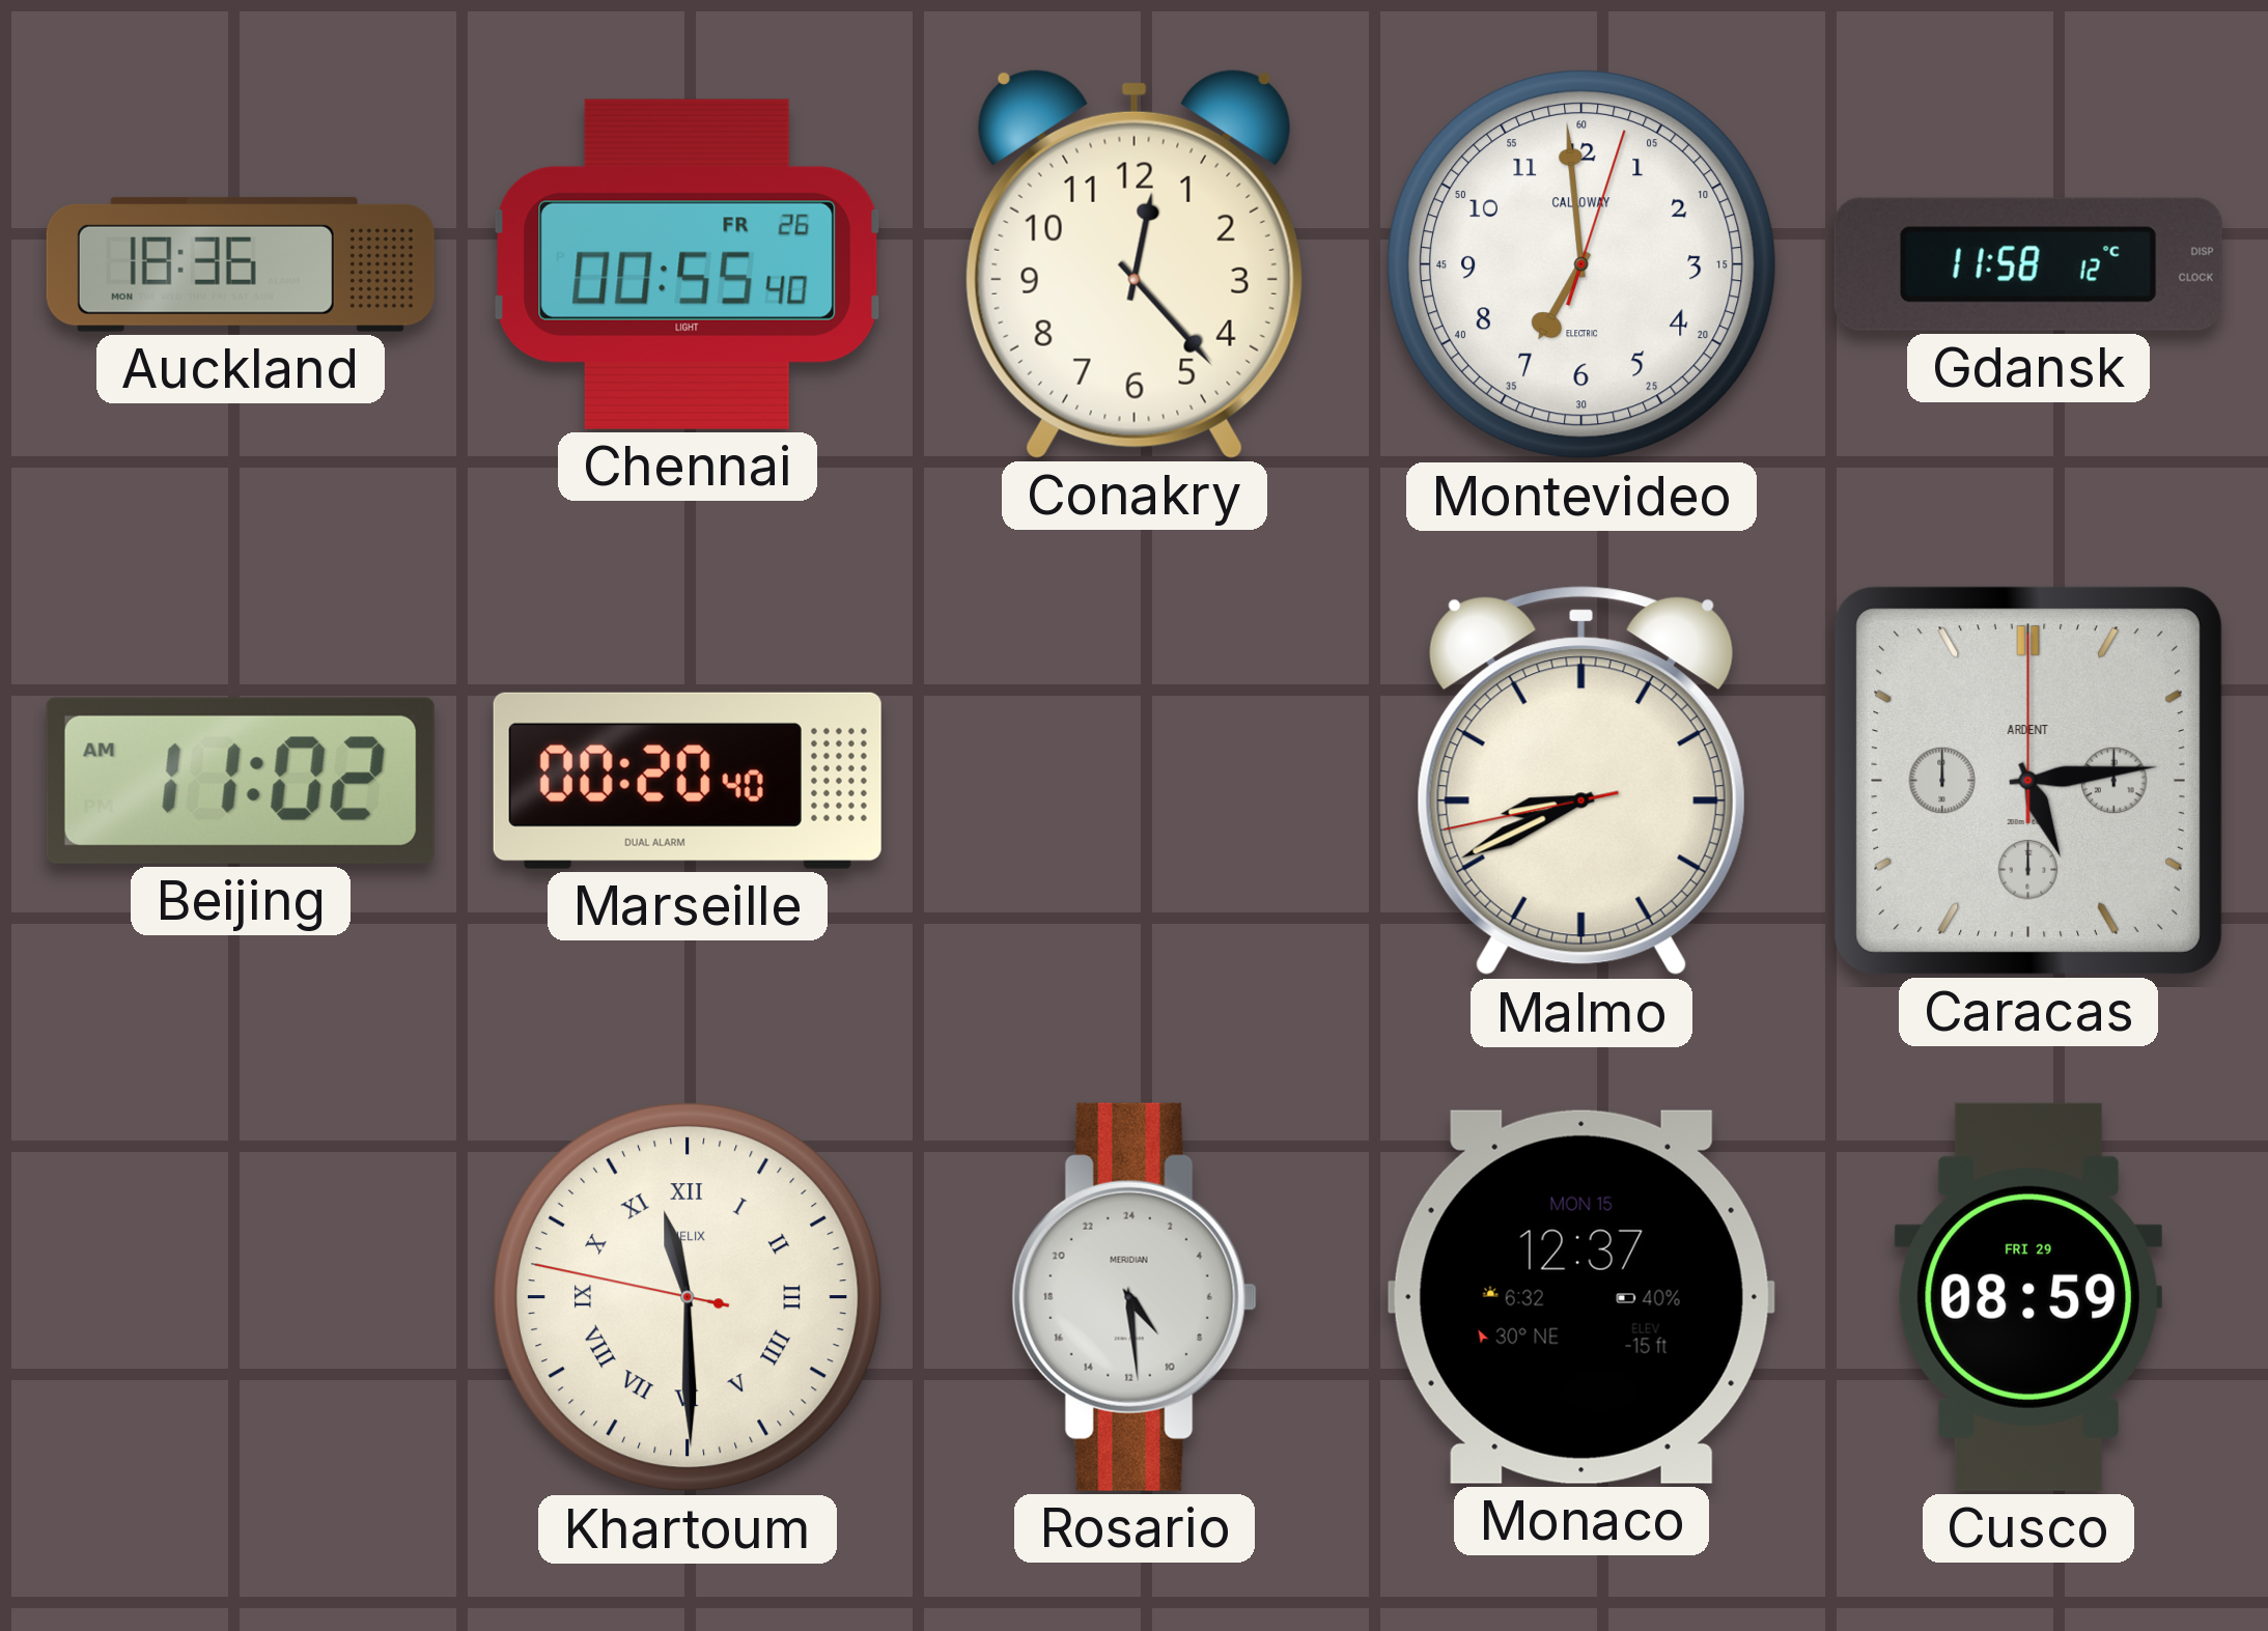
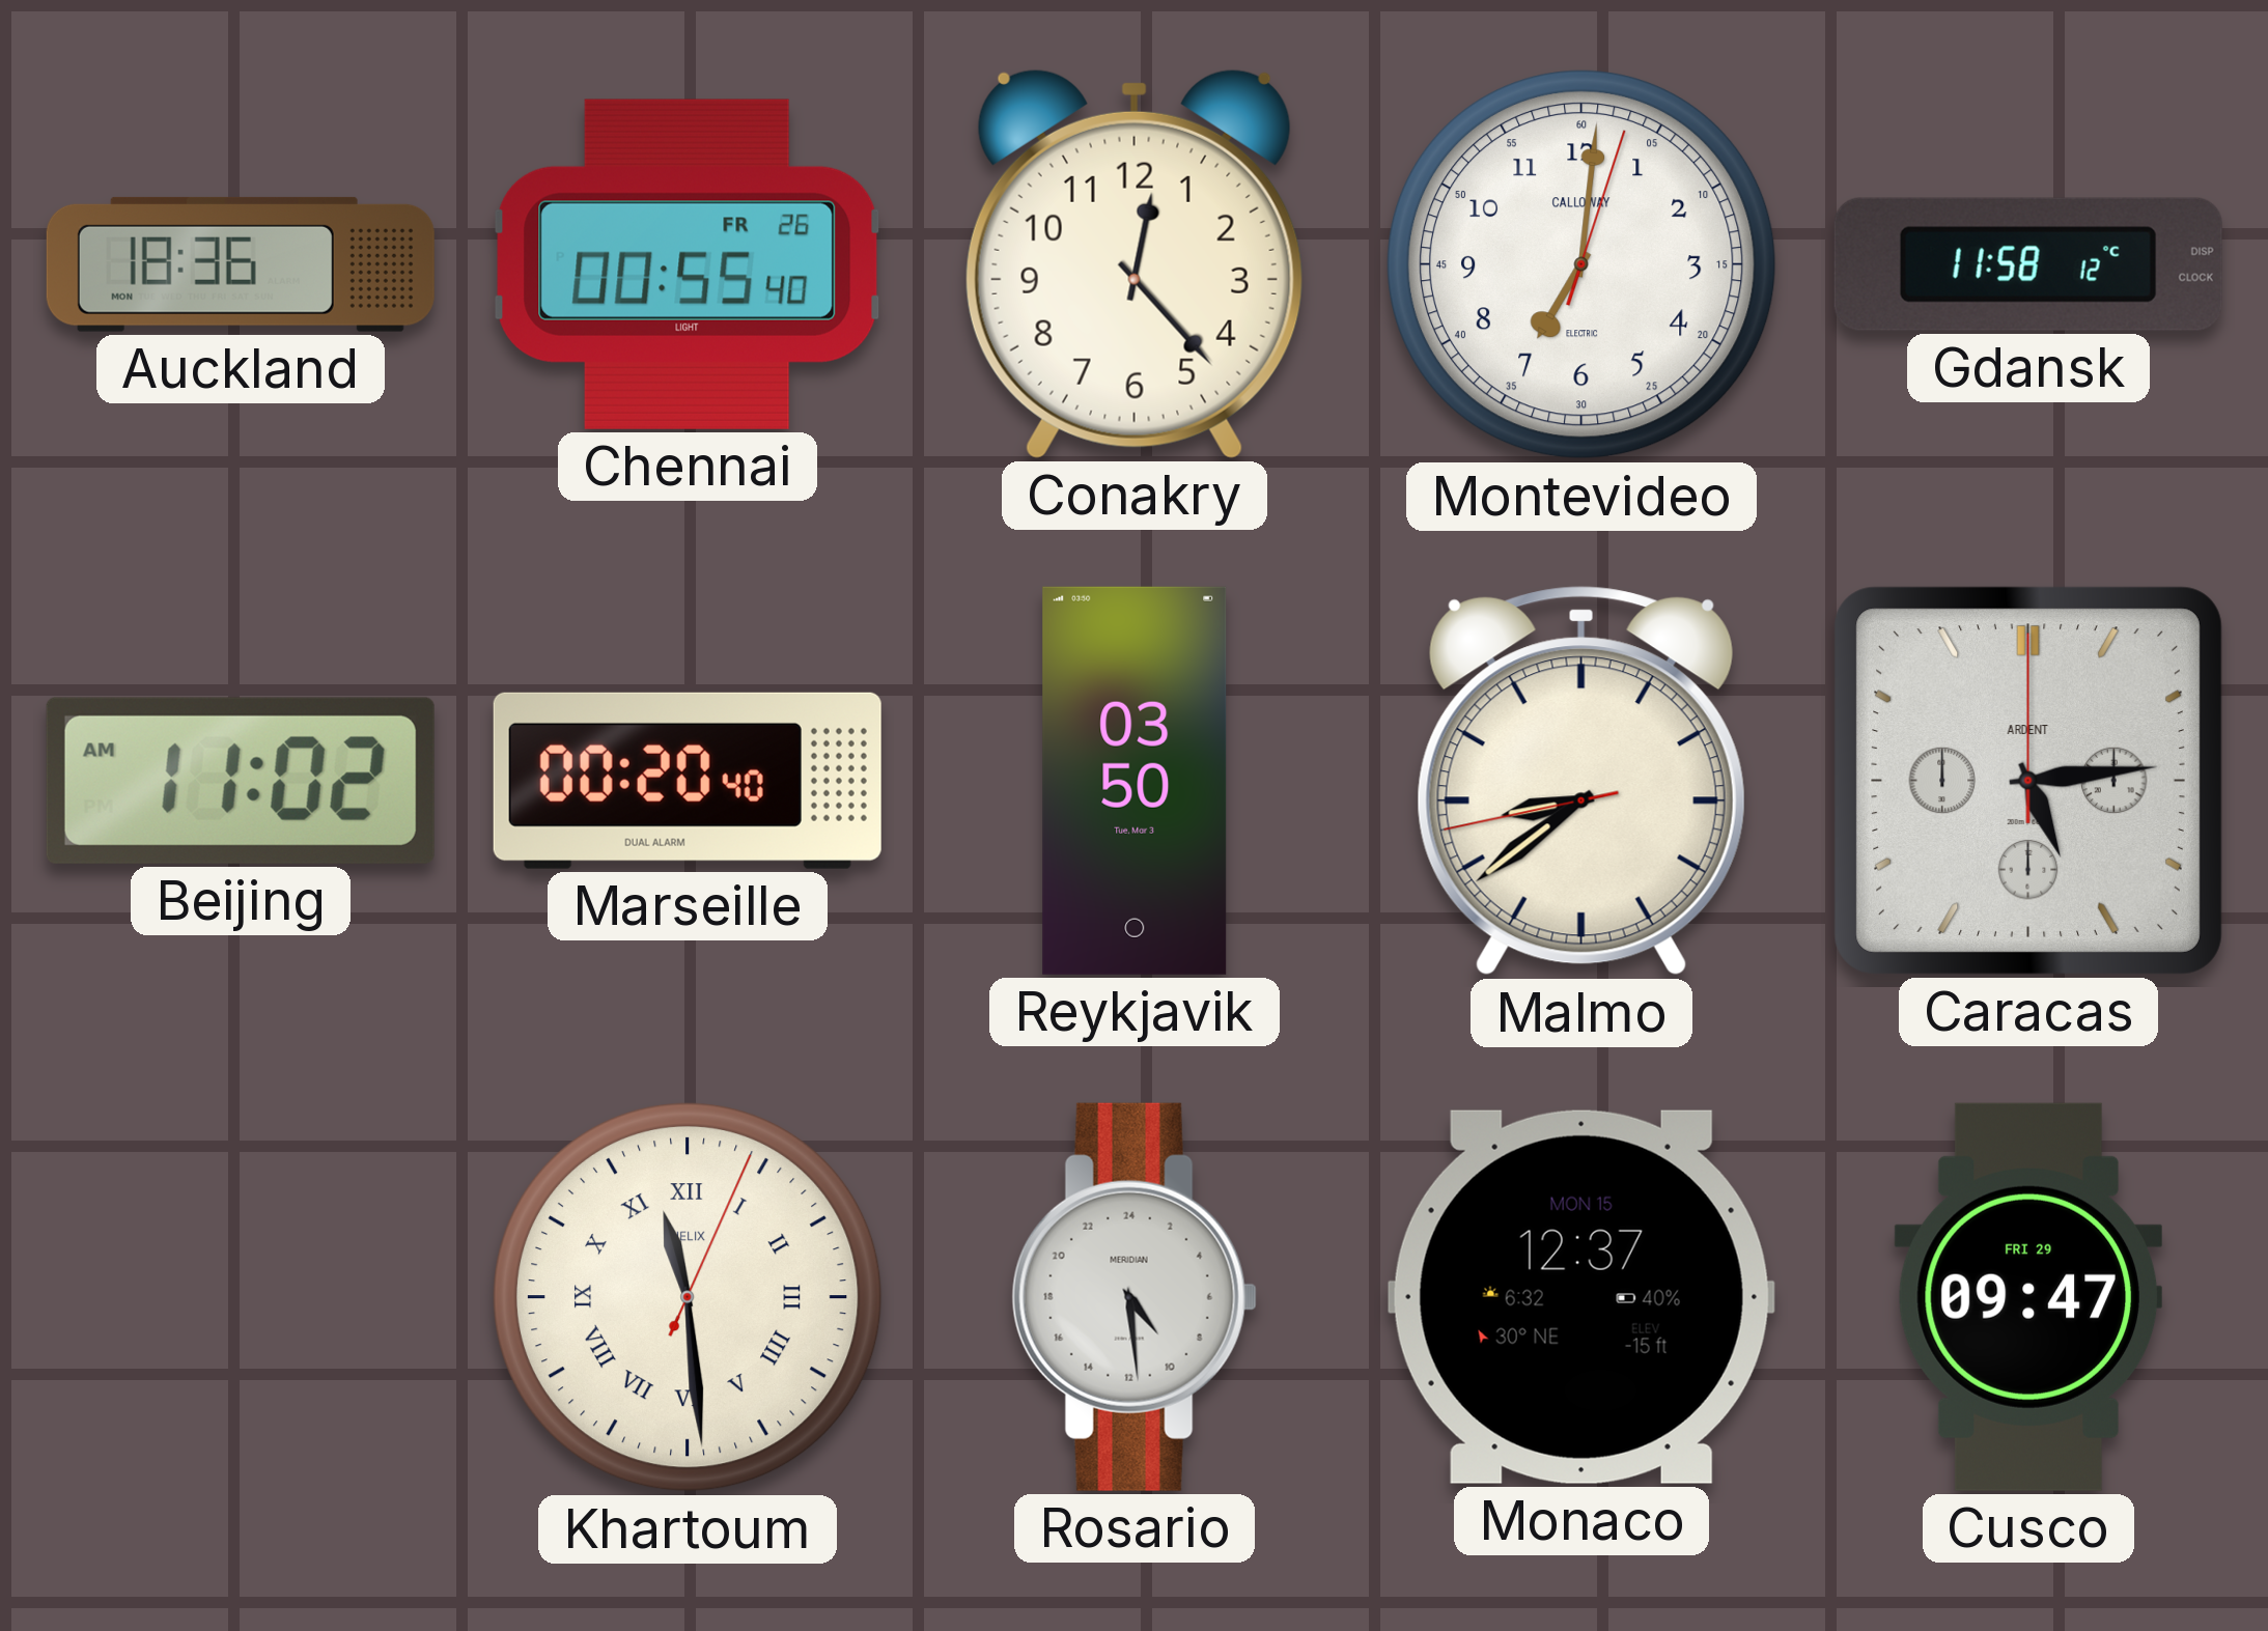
Montevideo: 6:59 -> 7:01 (1581, 264)
Reykjavik: none -> 03:50 (1135, 781)
Malmo: 8:40 -> 8:38 (1581, 781)
Khartoum: 11:29:47 -> 11:29:04 (688, 1297)
Cusco: 08:59 -> 09:47 (2028, 1297)
